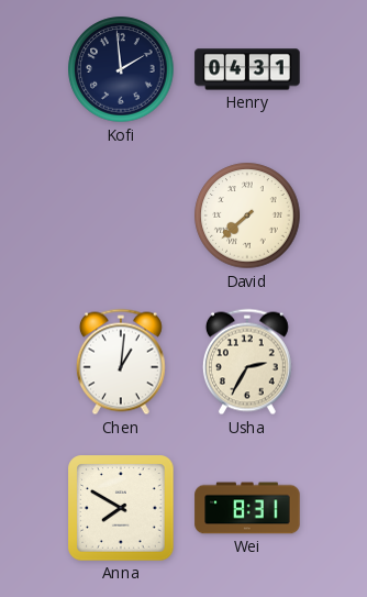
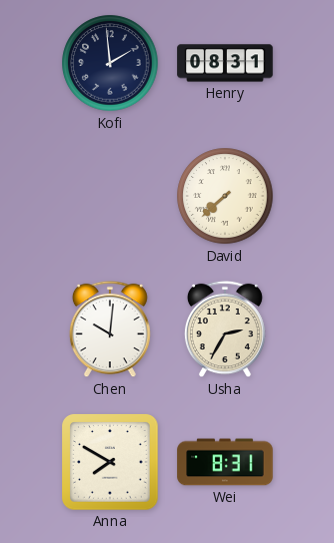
Henry: 04:31 -> 08:31 (225, 63)
Chen: 1:01 -> 10:01 (110, 329)
